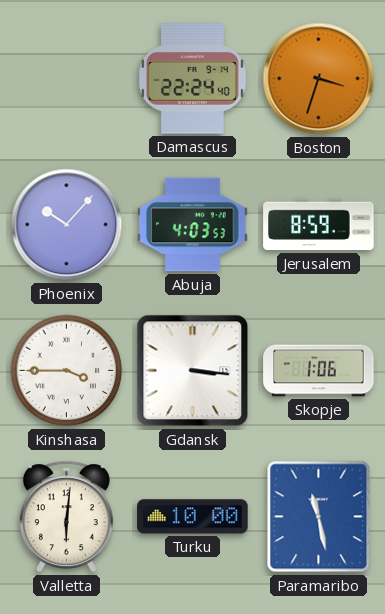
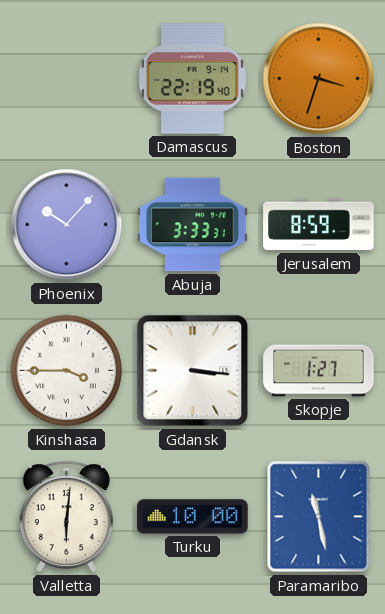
Damascus: 22:24 -> 22:19 (192, 79)
Abuja: 4:03 -> 3:33 (193, 225)
Skopje: 1:06 -> 1:27 (319, 371)
